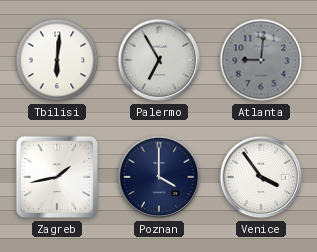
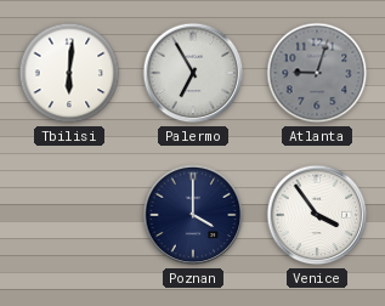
Atlanta: 9:01 -> 9:03 (317, 73)
Zagreb: 1:43 -> none (57, 177)
